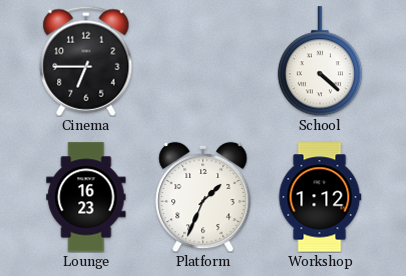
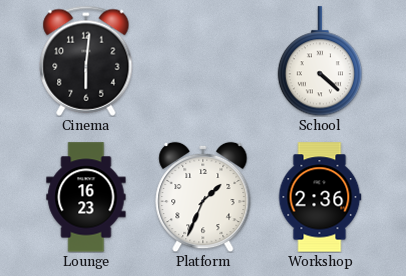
Cinema: 6:45 -> 6:01 (86, 61)
Workshop: 1:12 -> 2:36 (320, 197)
